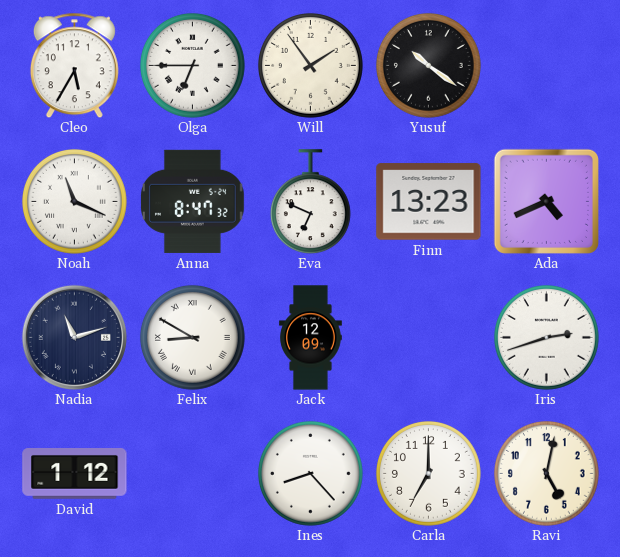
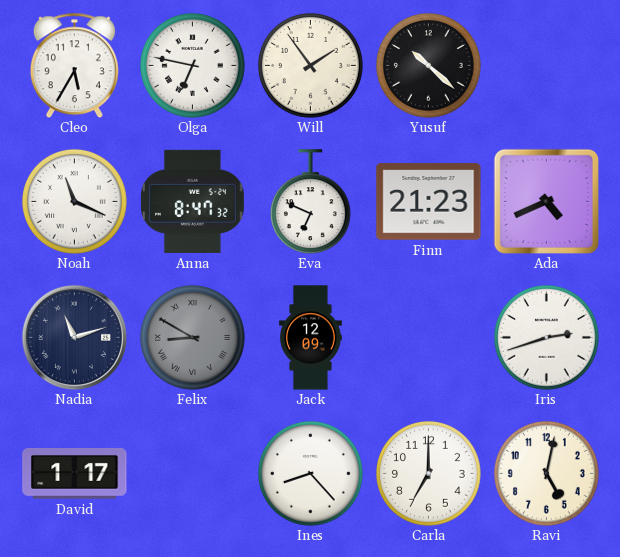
Olga: 6:45 -> 6:47 (192, 65)
Yusuf: 10:21 -> 10:22 (428, 65)
Finn: 13:23 -> 21:23 (429, 202)
Felix dial: white -> grey (192, 337)
David: 1:12 -> 1:17 (75, 474)
